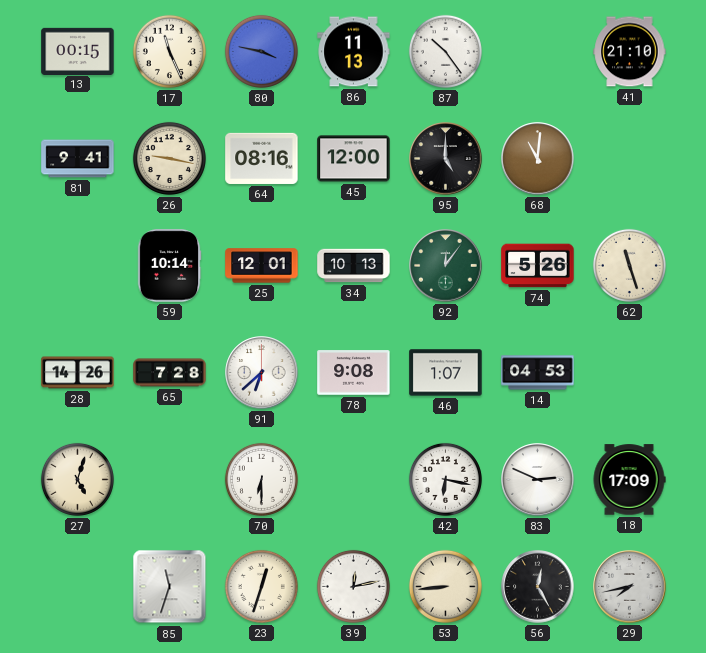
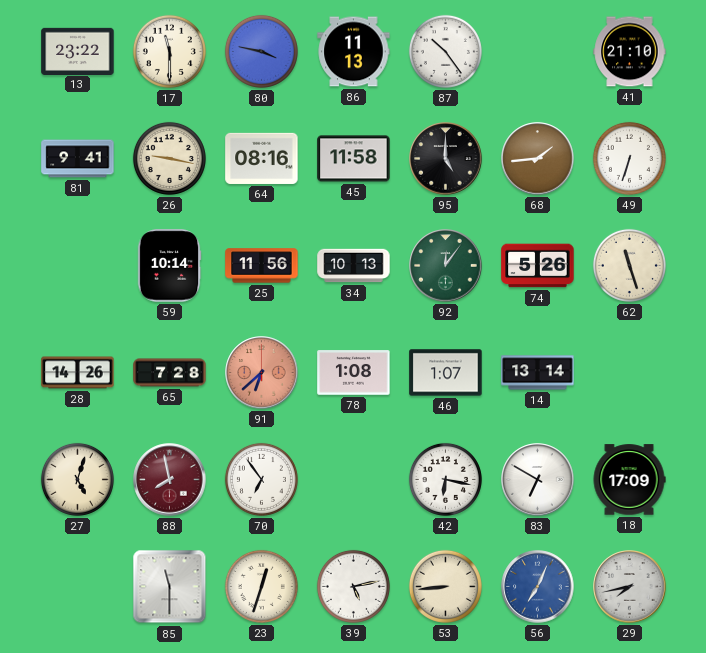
13: 00:15 -> 23:22 (78, 51)
17: 11:26 -> 11:30 (169, 51)
45: 12:00 -> 11:58 (354, 159)
68: 11:01 -> 1:44 (538, 159)
49: none -> 6:33 (629, 158)
25: 12:01 -> 11:56 (262, 266)
91 dial: white -> salmon (262, 373)
78: 9:08 -> 1:08 (354, 373)
14: 04:53 -> 13:14 (538, 373)
88: none -> 7:58 (170, 480)
70: 6:30 -> 6:54 (261, 479)
83: 2:49 -> 6:50 (538, 480)
85: 11:33 -> 11:30 (170, 587)
39: 12:13 -> 5:13 (353, 586)
56: 12:25 -> 7:04 (538, 587)
56 dial: black -> blue (538, 587)
